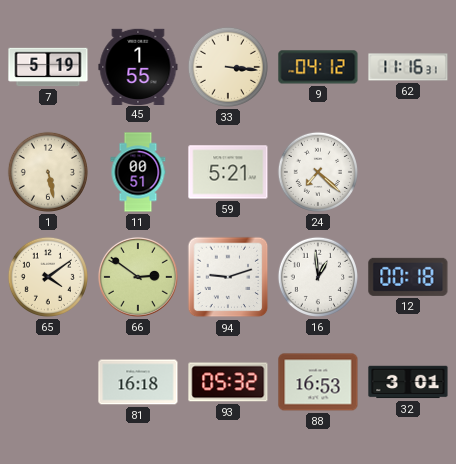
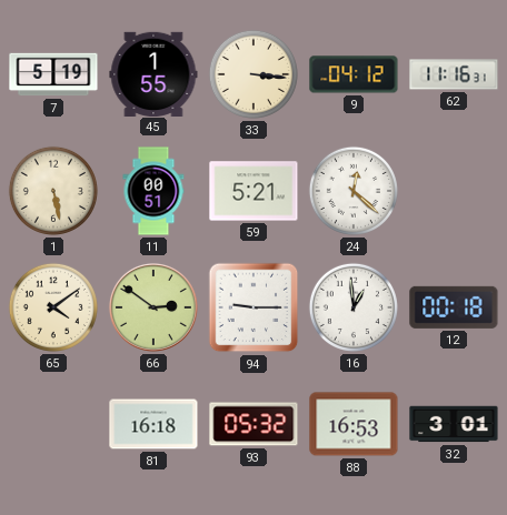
24: 7:22 -> 12:22 (354, 191)
94: 9:12 -> 9:15 (254, 307)
